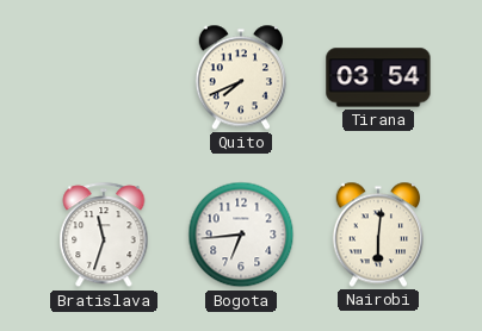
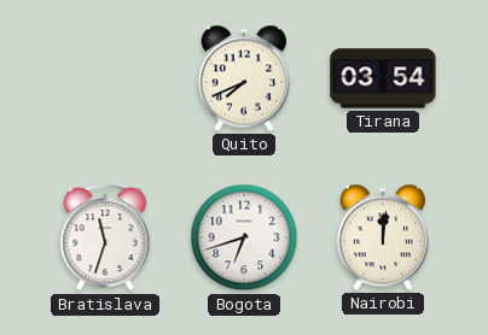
Bogota: 6:44 -> 6:42 (244, 237)
Nairobi: 6:01 -> 12:01 (382, 237)
